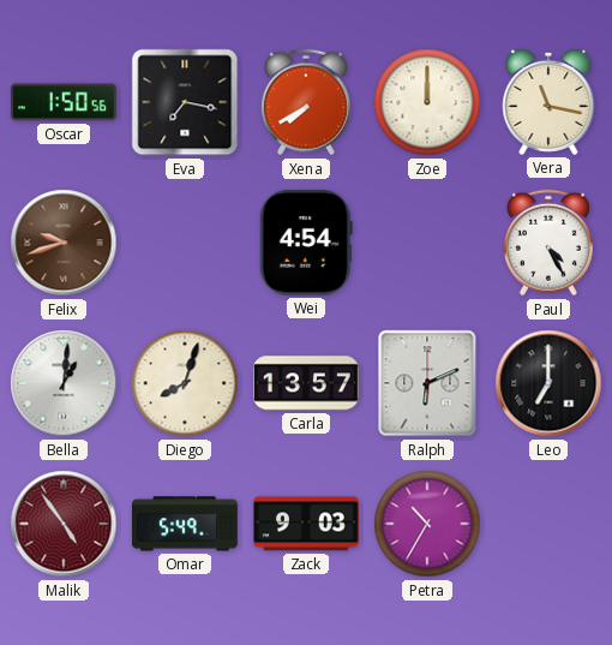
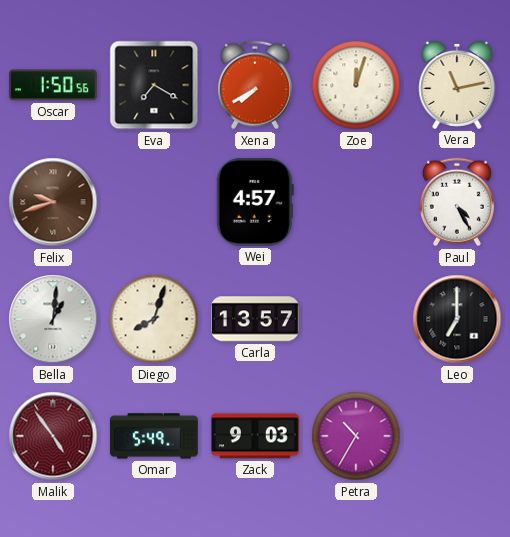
Eva: 7:17 -> 7:20 (154, 85)
Zoe: 12:00 -> 12:03 (356, 85)
Vera: 11:17 -> 11:13 (457, 85)
Wei: 4:54 -> 4:57 (255, 202)
Ralph: 6:11 -> none (427, 383)
